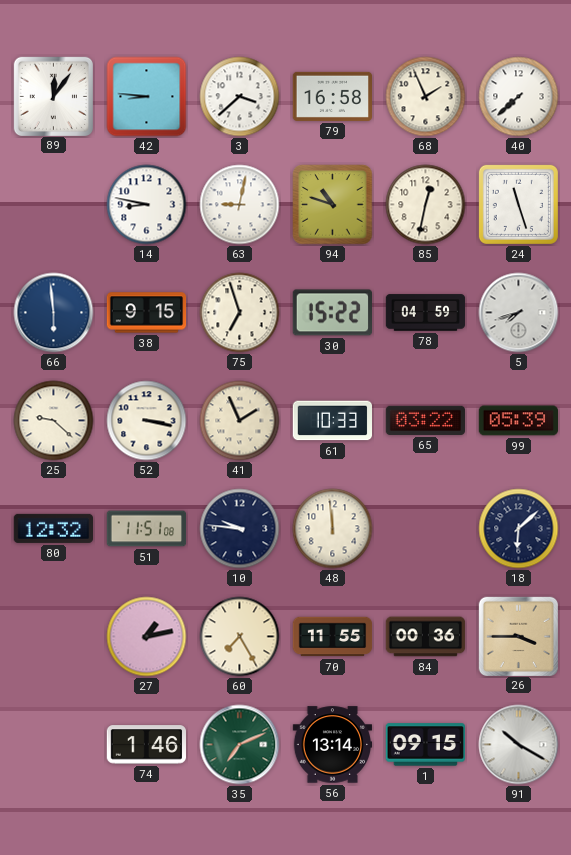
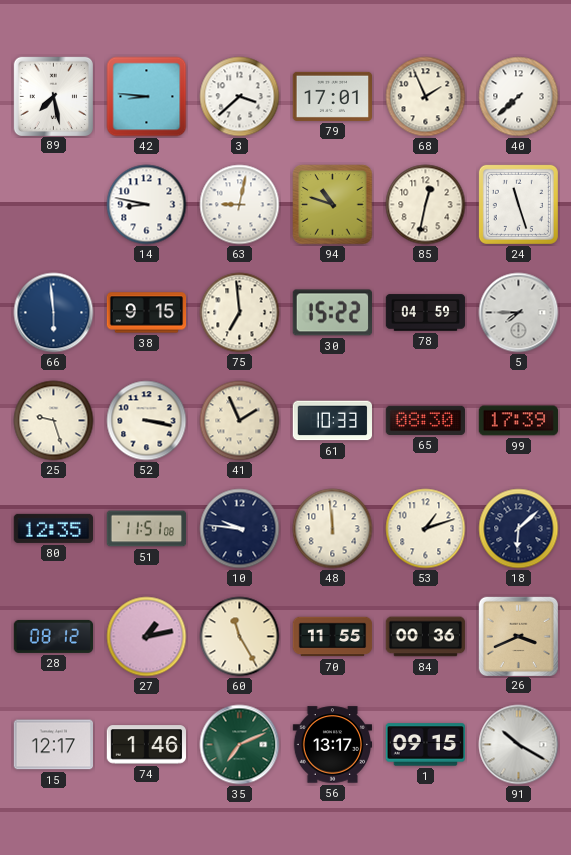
89: 12:06 -> 7:28 (53, 96)
79: 16:58 -> 17:01 (332, 96)
75: 6:57 -> 6:59 (240, 313)
5: 7:42 -> 7:45 (519, 313)
25: 9:22 -> 9:27 (54, 421)
65: 03:22 -> 08:30 (425, 420)
99: 05:39 -> 17:39 (518, 421)
80: 12:32 -> 12:35 (53, 528)
53: none -> 1:12 (426, 529)
28: none -> 08:12 (54, 636)
60: 7:25 -> 11:25 (240, 637)
26: 3:45 -> 3:41 (518, 636)
15: none -> 12:17 (53, 745)
56: 13:14 -> 13:17 (333, 745)
